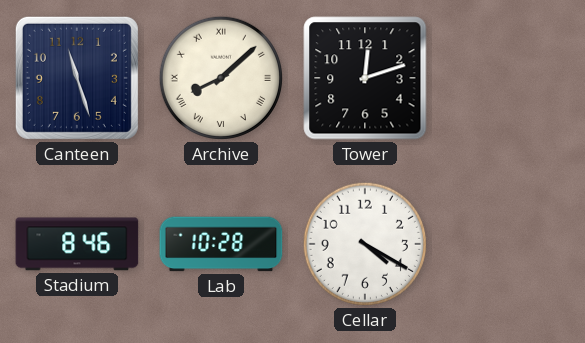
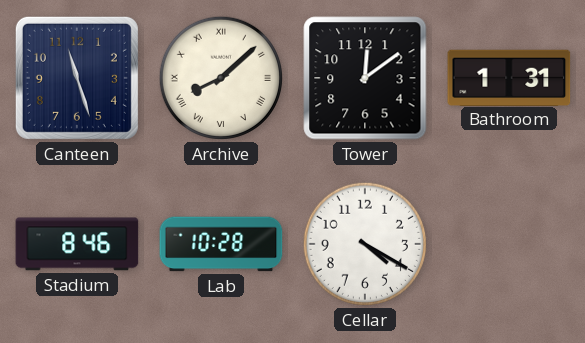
Tower: 12:12 -> 12:09 (365, 78)
Bathroom: none -> 1:31 (509, 77)
